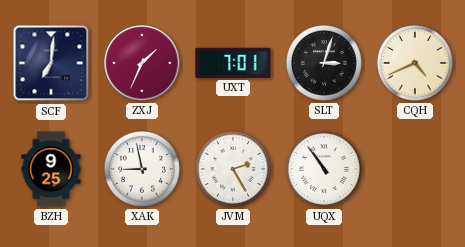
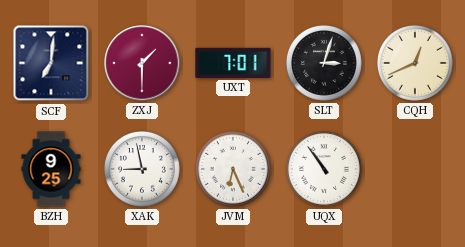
ZXJ: 1:34 -> 1:30 (142, 63)
CQH: 4:41 -> 12:41 (416, 64)
JVM: 2:25 -> 6:26 (234, 170)
